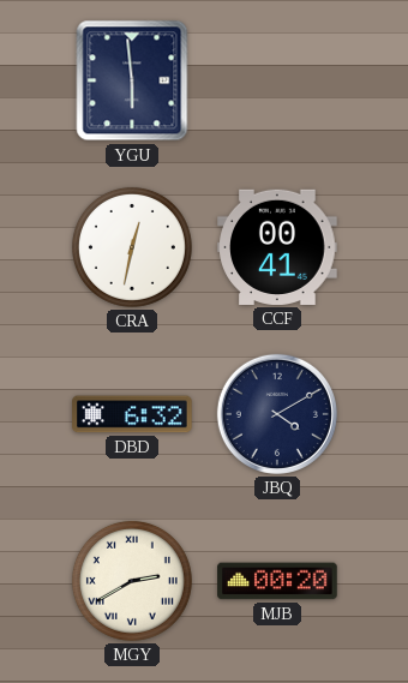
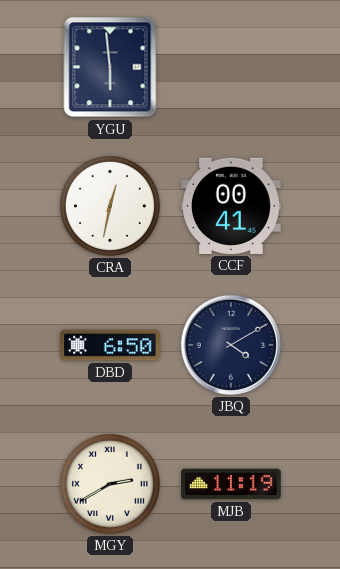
DBD: 6:32 -> 6:50 (110, 345)
MJB: 00:20 -> 11:19 (231, 484)
